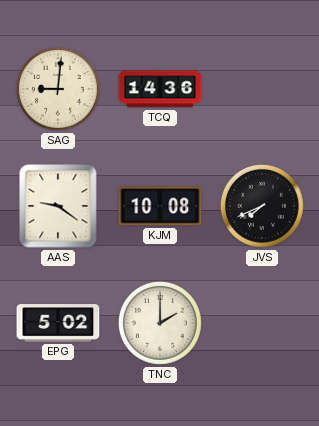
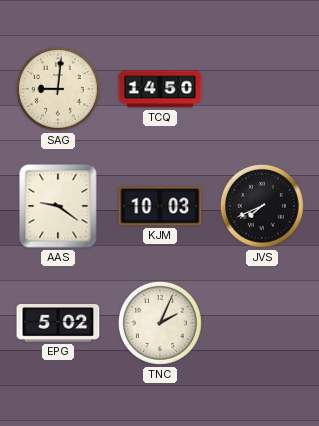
TCQ: 14:36 -> 14:50 (160, 89)
KJM: 10:08 -> 10:03 (160, 206)
TNC: 2:00 -> 2:04 (161, 324)
